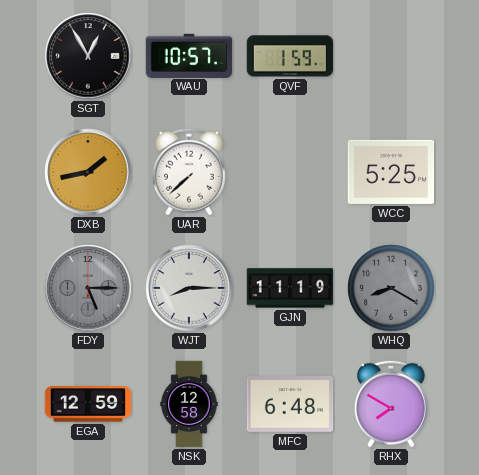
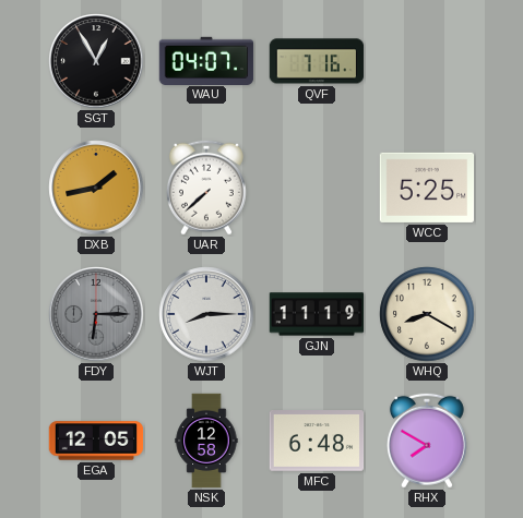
WAU: 10:57 -> 04:07 (206, 60)
QVF: 1:59 -> 7:16 (317, 61)
FDY: 5:15 -> 6:15 (96, 314)
WHQ dial: grey -> cream (427, 314)
EGA: 12:59 -> 12:05 (96, 441)
